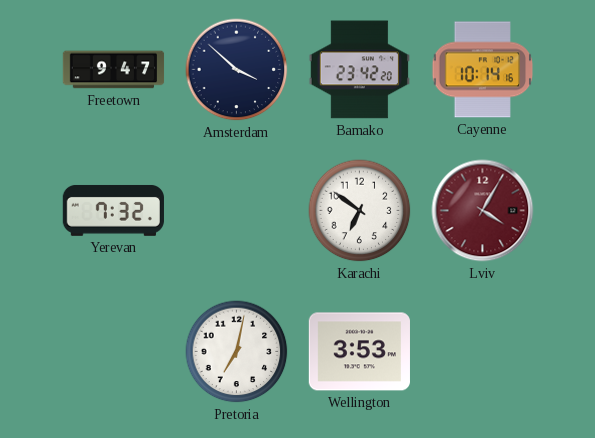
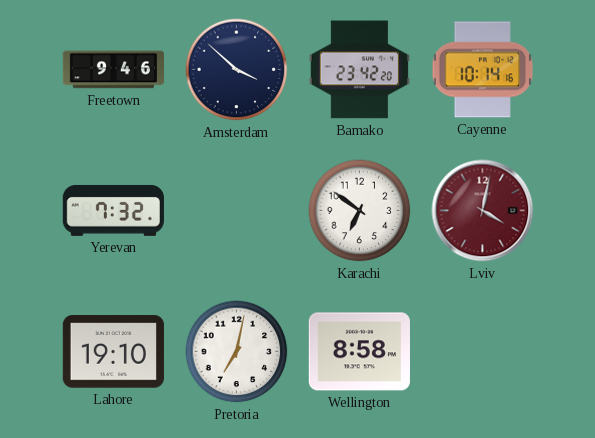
Freetown: 9:47 -> 9:46 (114, 70)
Lviv: 4:05 -> 4:02 (483, 211)
Lahore: none -> 19:10 (113, 352)
Wellington: 3:53 -> 8:58 (359, 352)
